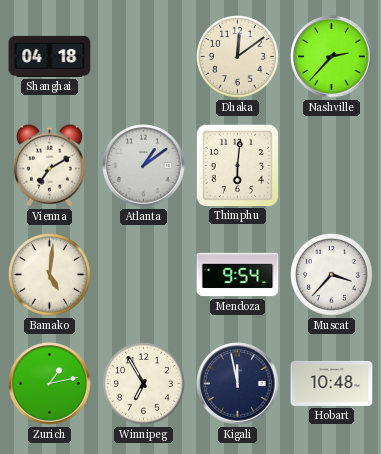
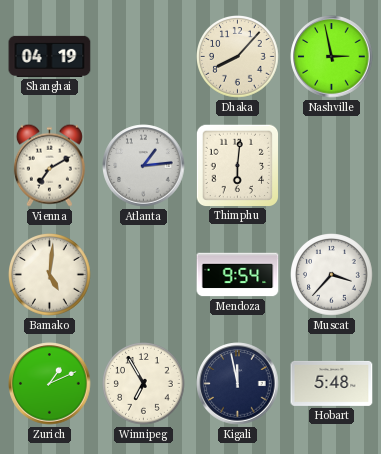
Shanghai: 04:18 -> 04:19 (50, 56)
Dhaka: 12:09 -> 8:07 (238, 57)
Nashville: 2:37 -> 2:58 (332, 57)
Atlanta: 1:09 -> 1:14 (144, 166)
Zurich: 1:13 -> 1:11 (50, 384)
Hobart: 10:48 -> 5:48 (332, 383)
